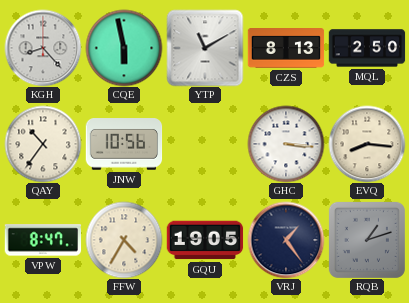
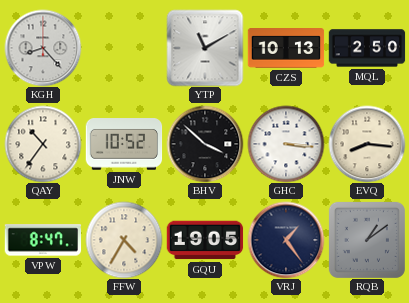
CQE: 5:58 -> none (124, 48)
CZS: 8:13 -> 10:13 (286, 49)
JNW: 10:56 -> 10:52 (124, 144)
BHV: none -> 3:52 (205, 144)
RQB: 1:12 -> 1:09 (367, 240)
